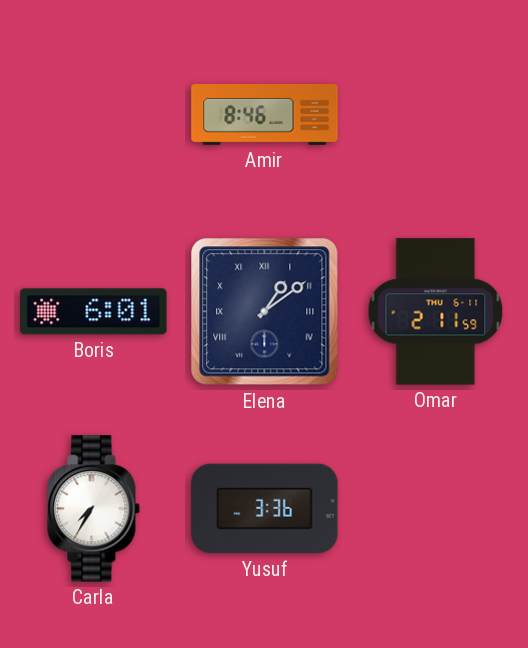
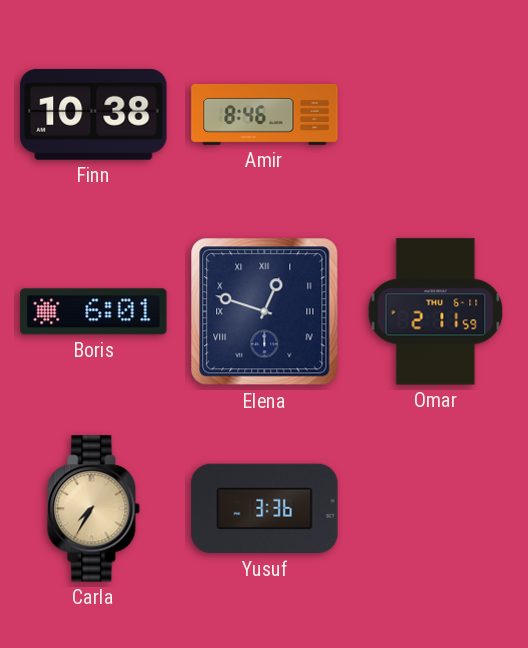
Finn: none -> 10:38 (94, 114)
Elena: 1:09 -> 12:48 (265, 312)
Carla dial: white -> champagne (94, 509)
